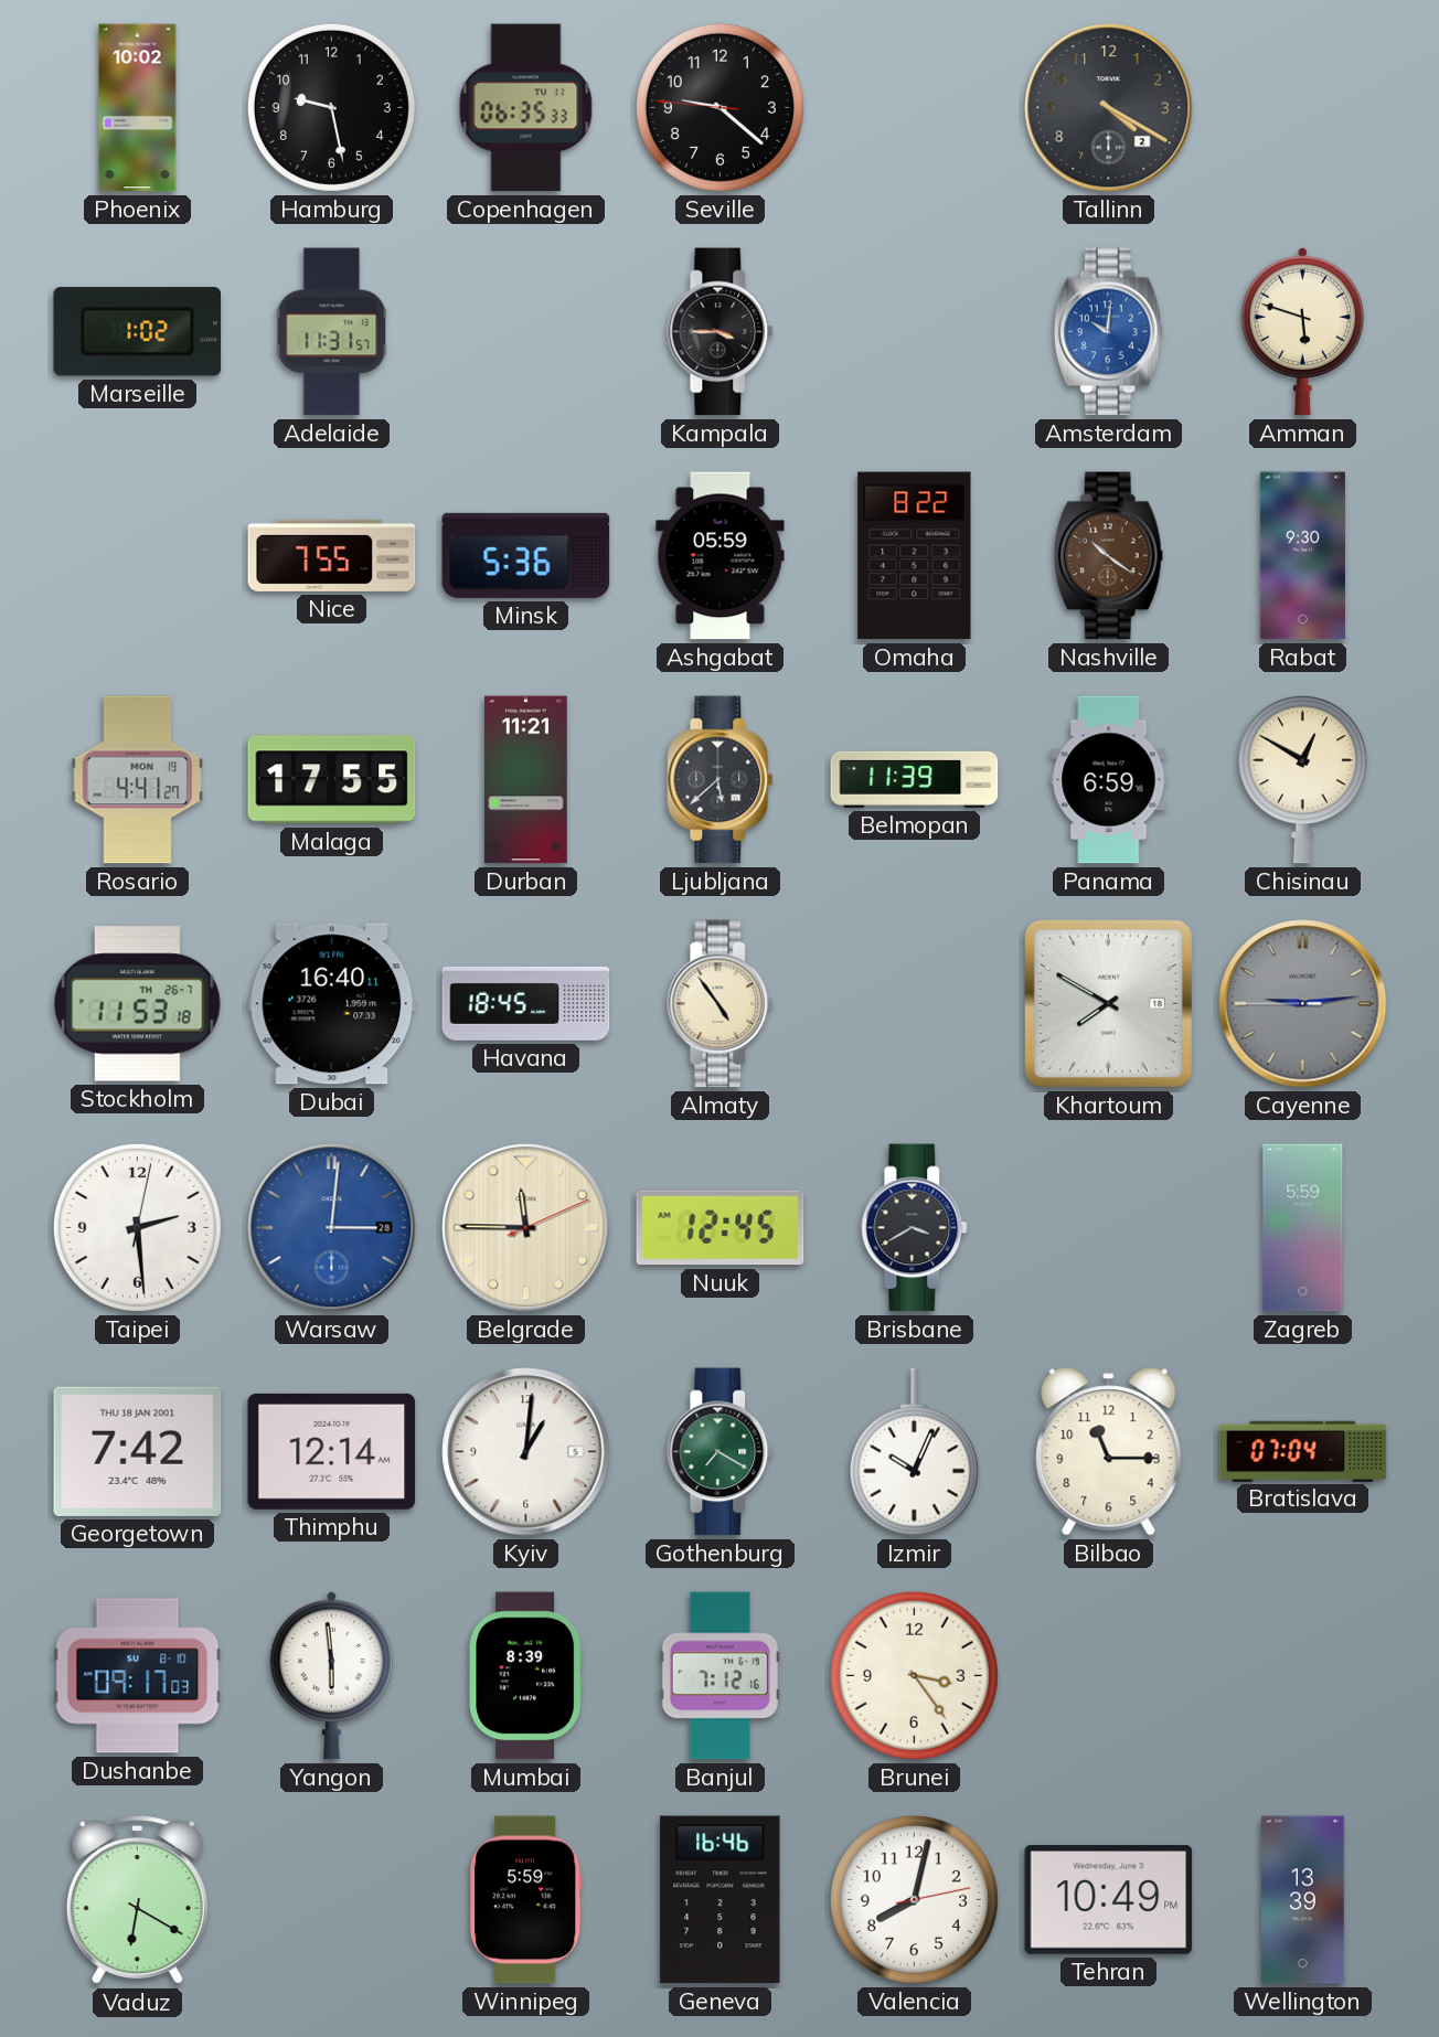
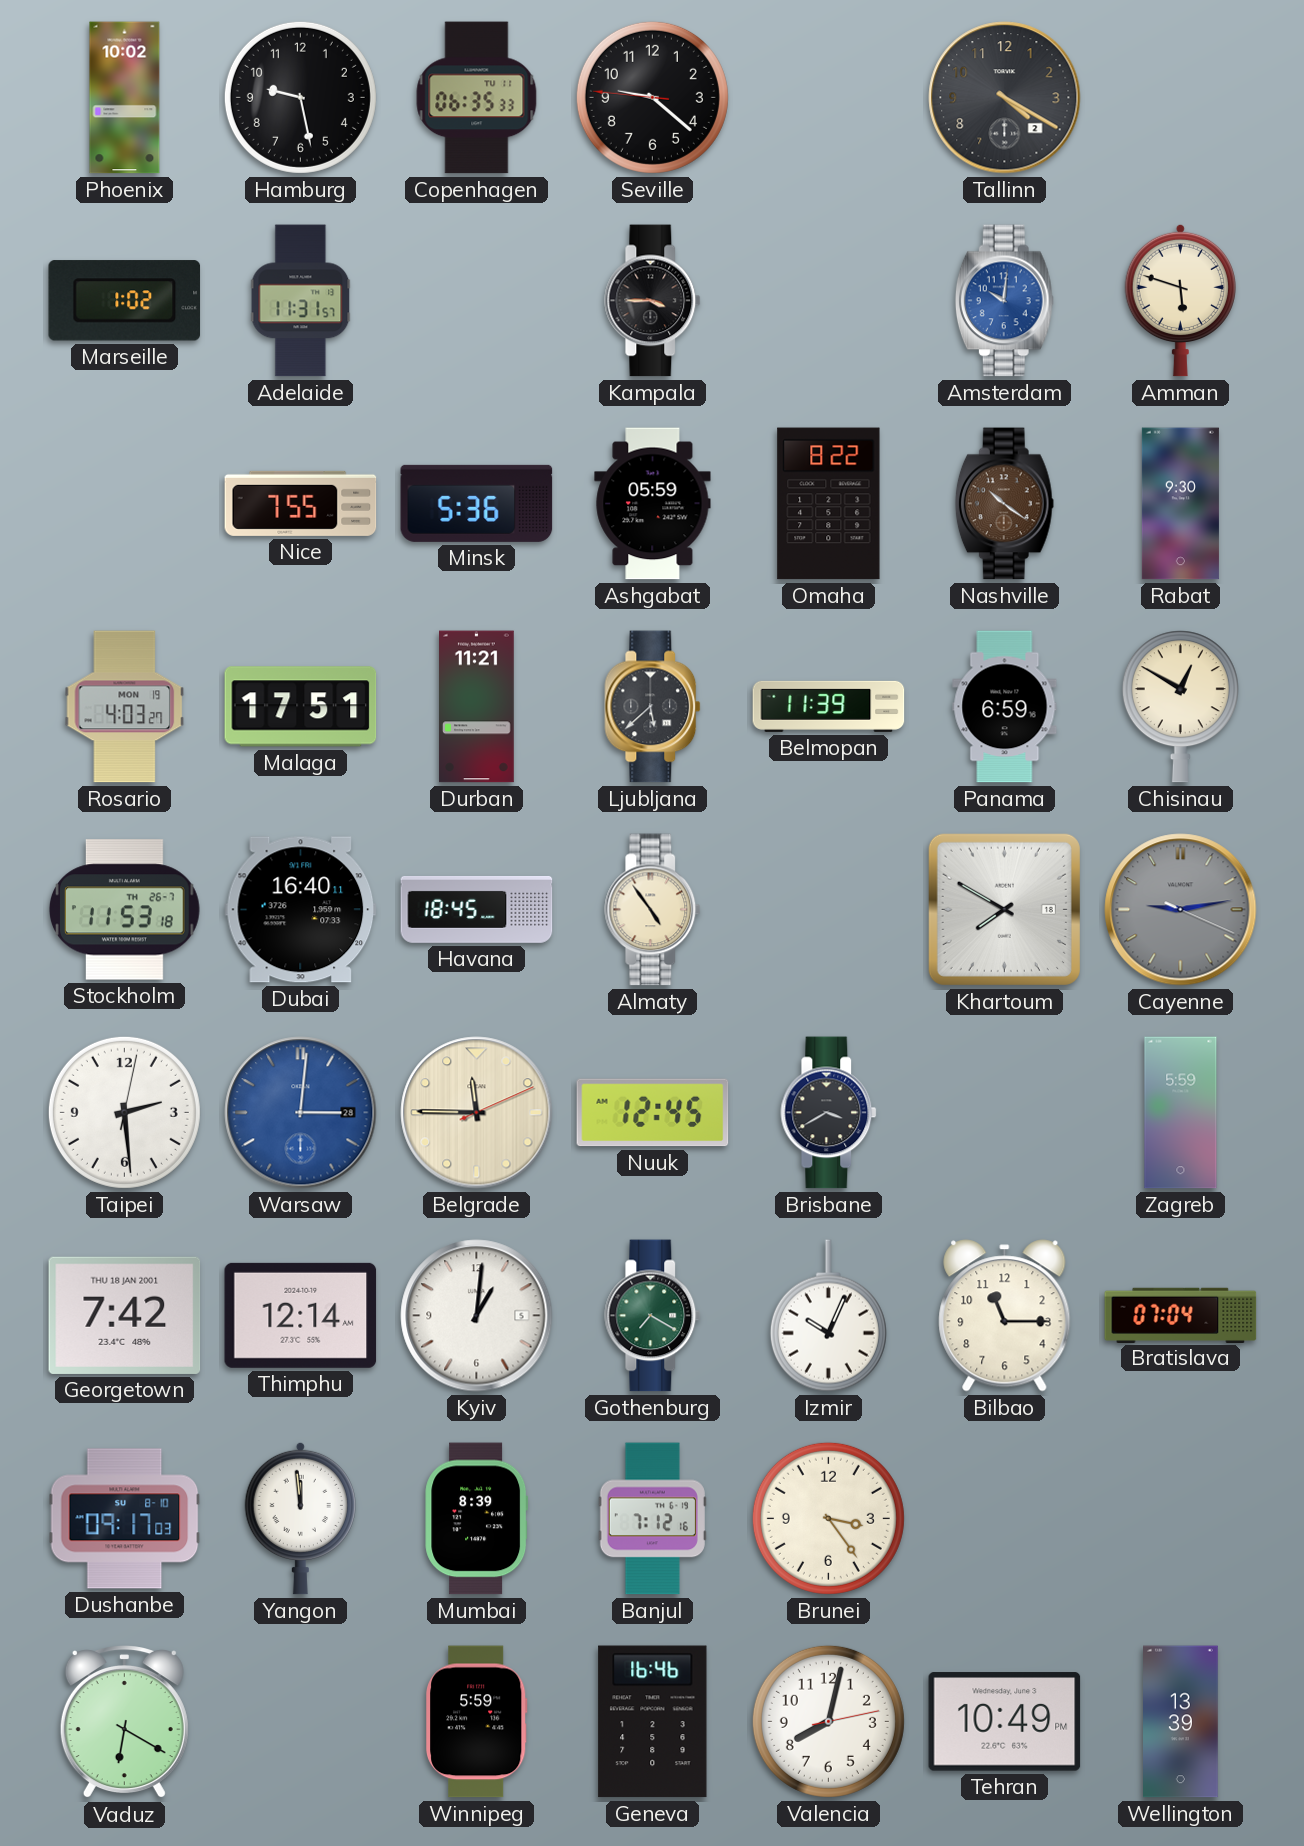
Rosario: 4:41 -> 4:03 (125, 707)
Malaga: 17:55 -> 17:51 (301, 707)
Cayenne: 9:13:45 -> 9:13:19 (1181, 910)
Yangon: 5:59 -> 11:59 (300, 1518)
